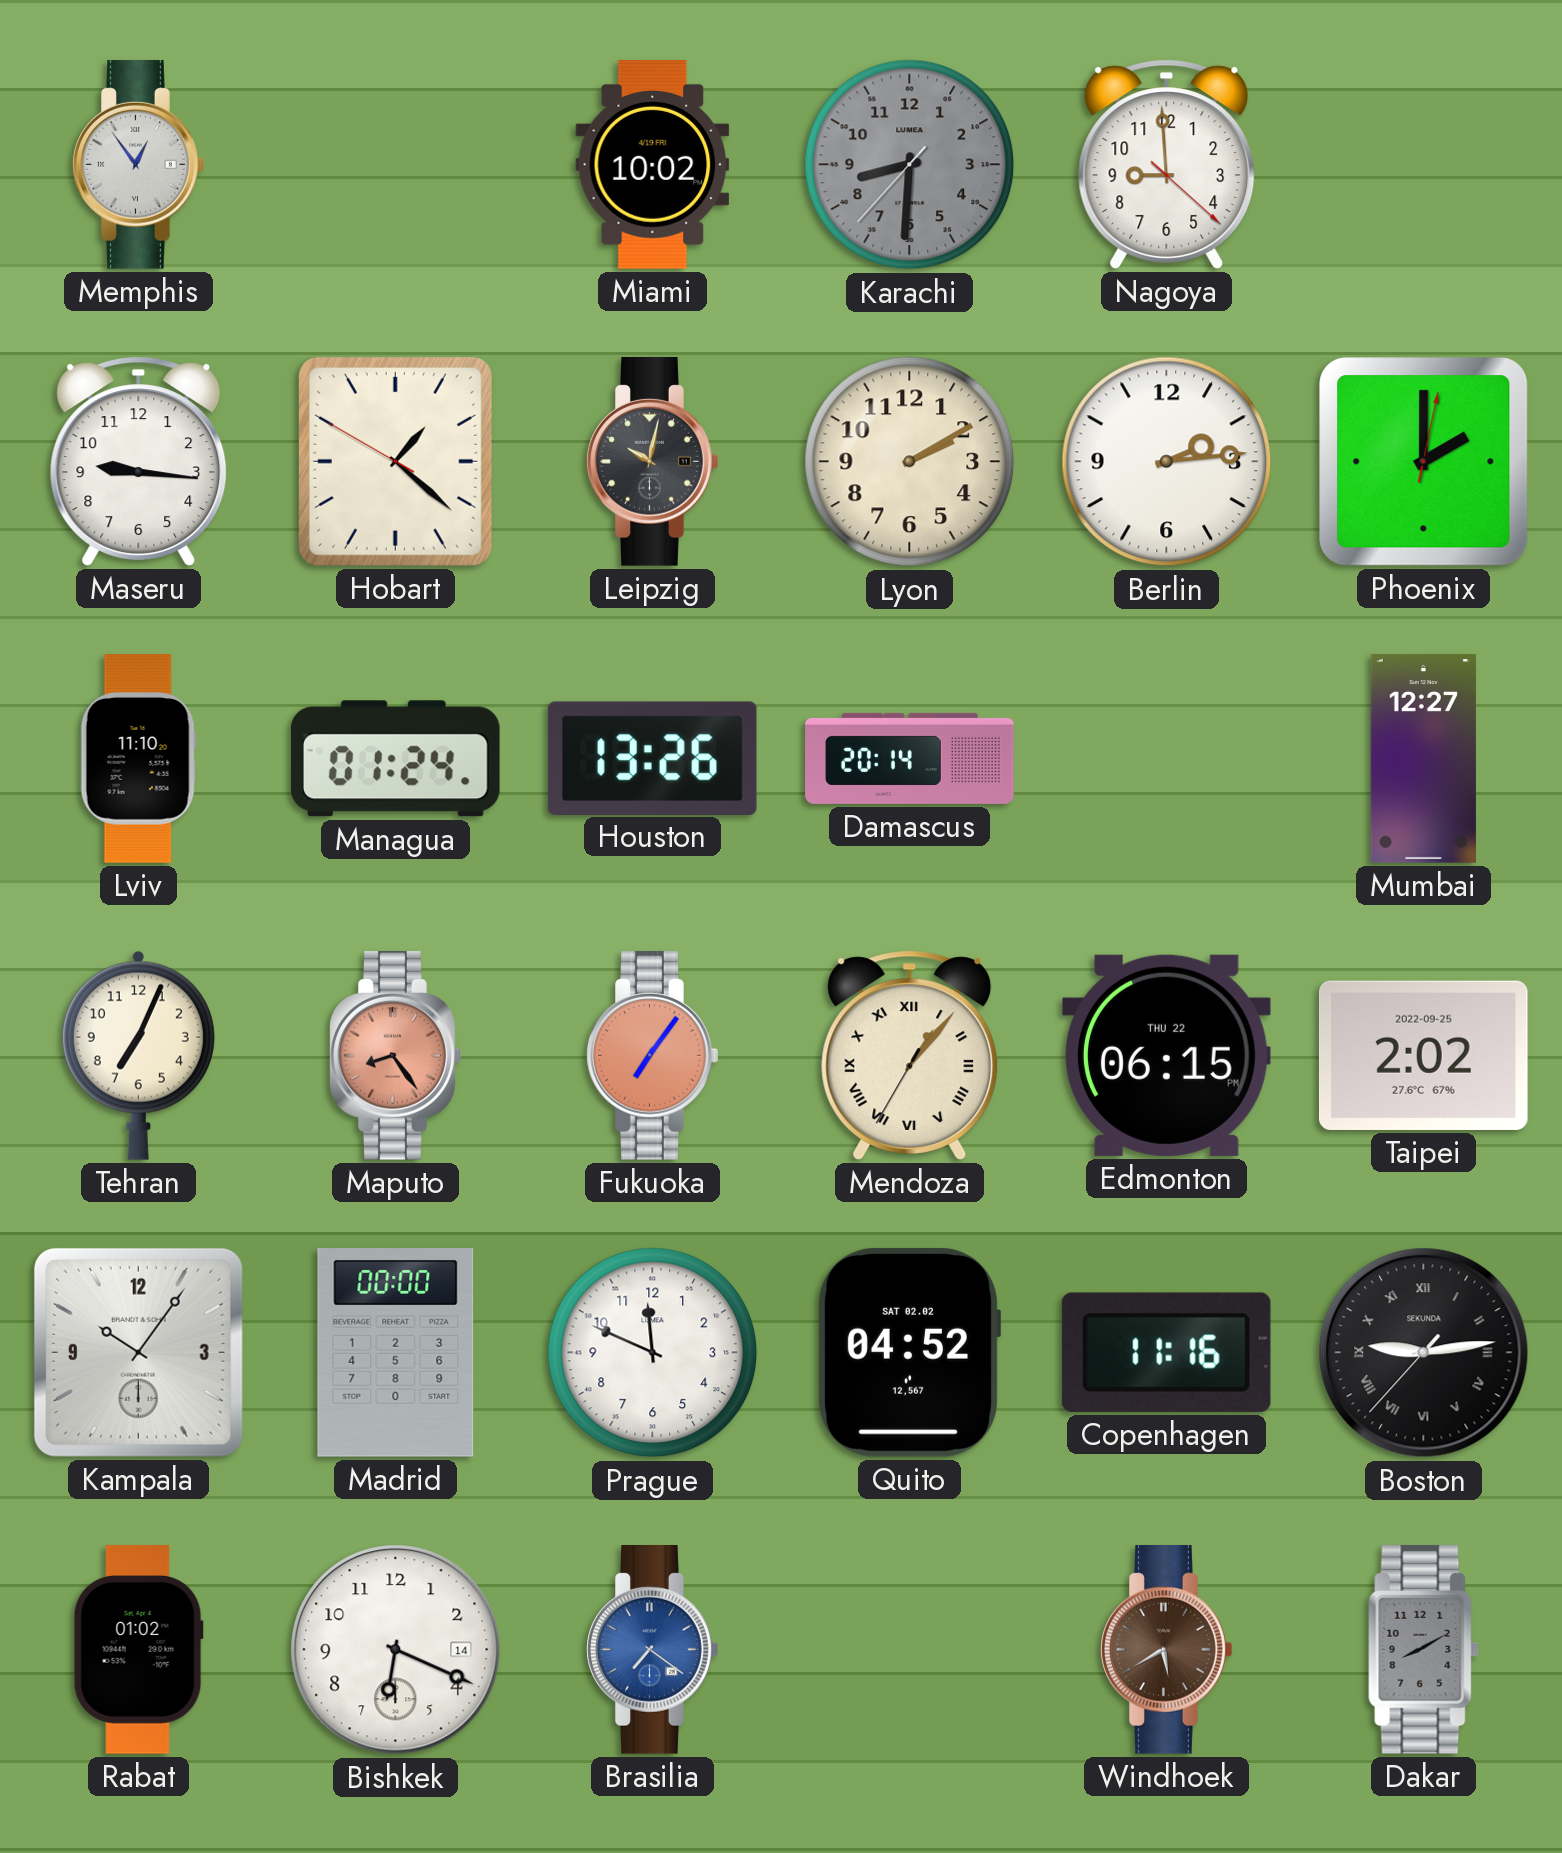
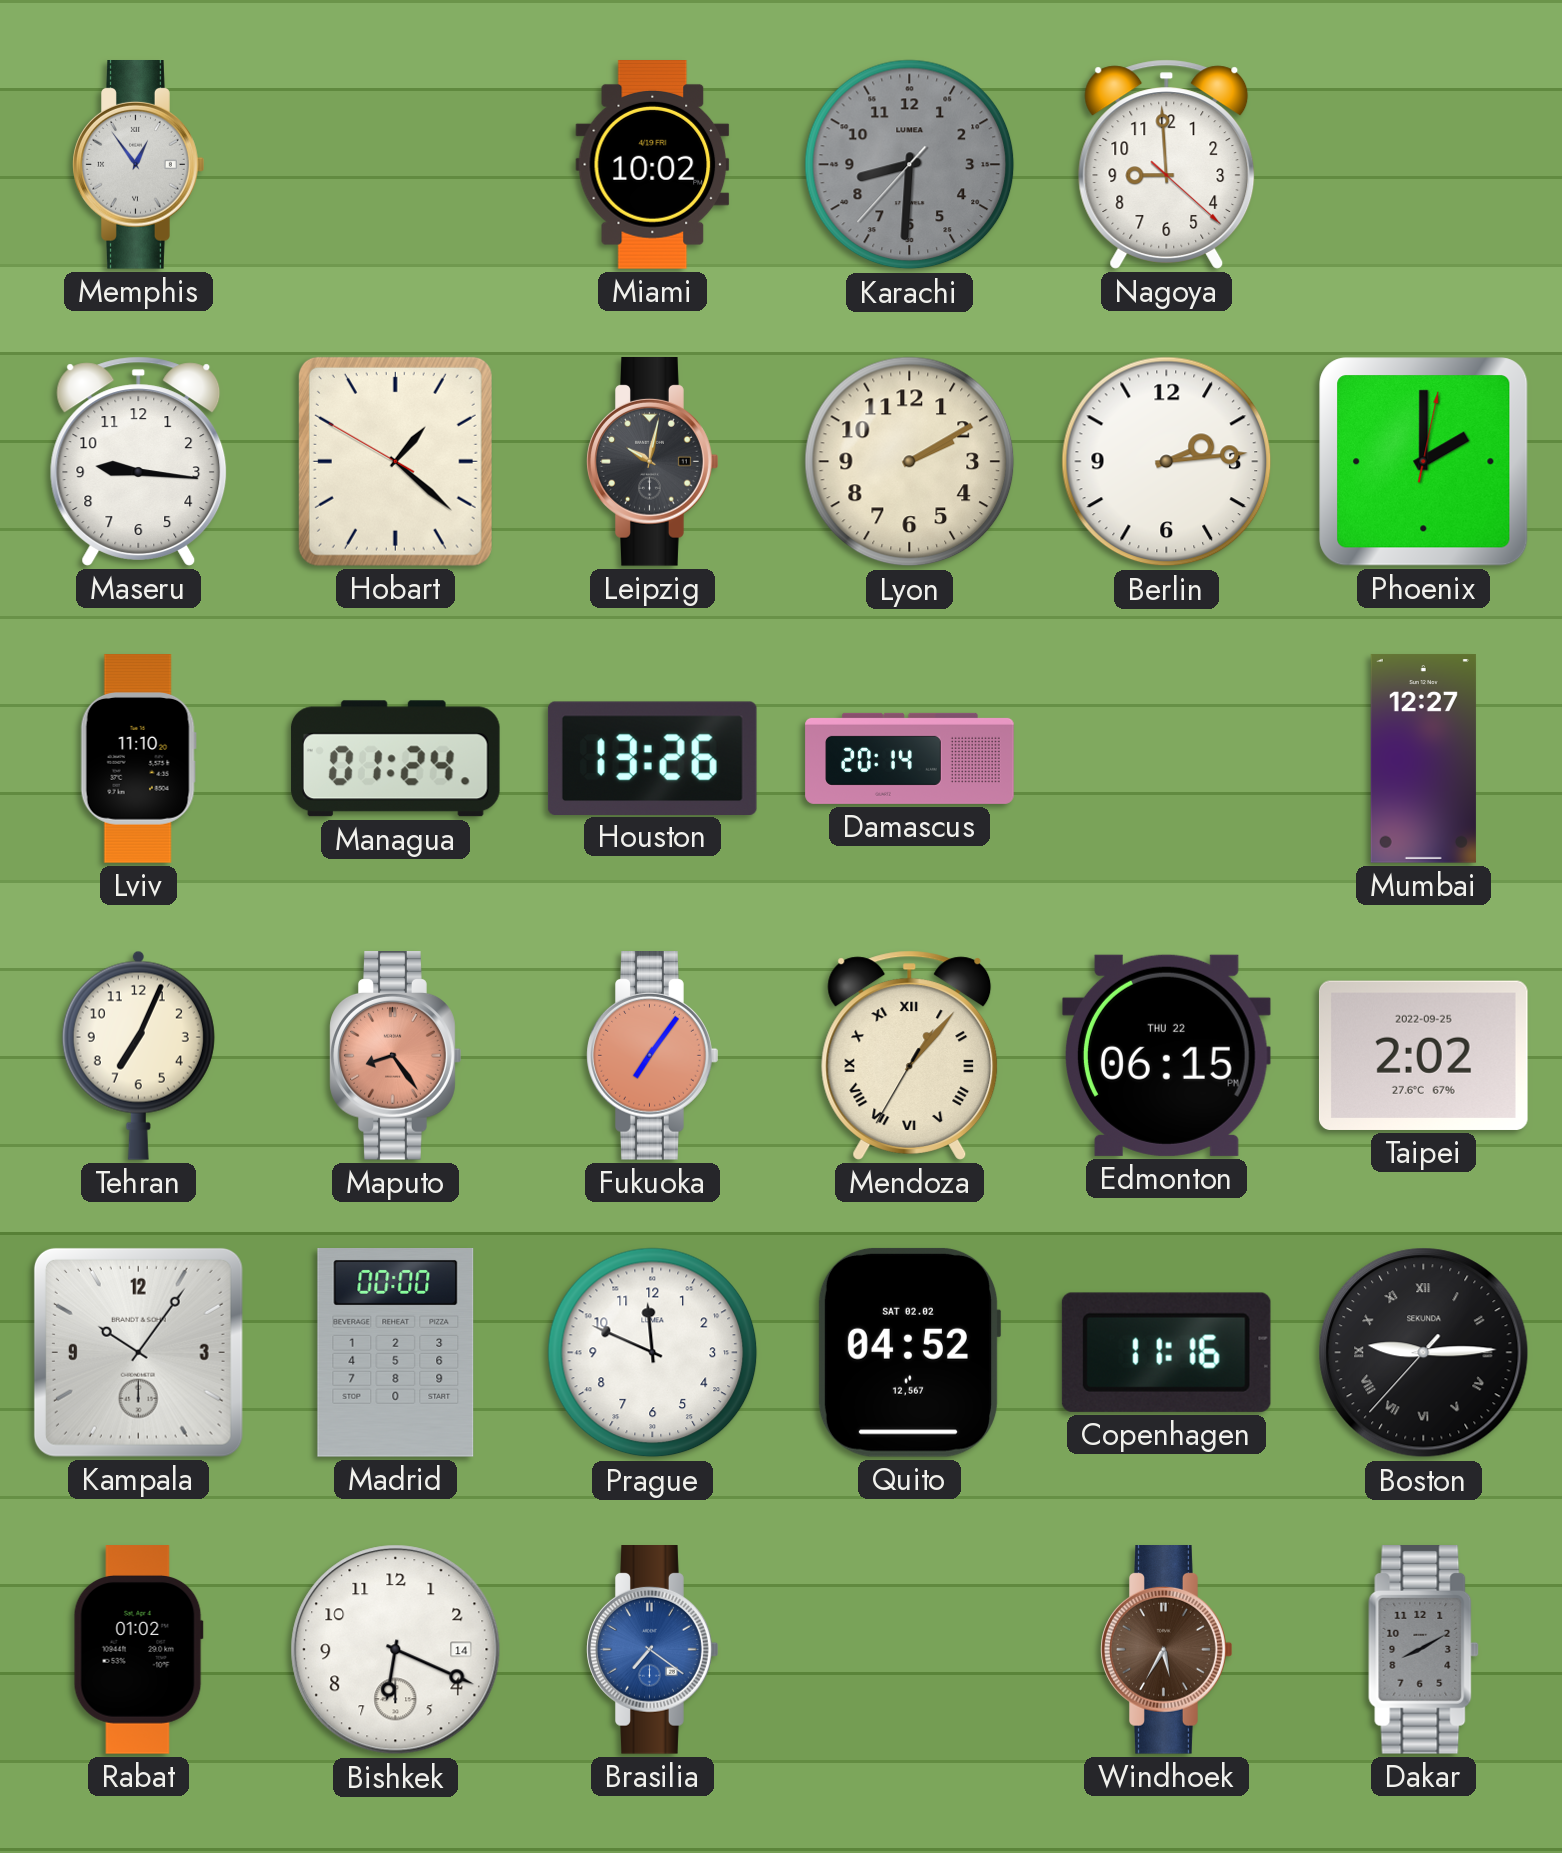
Boston: 9:13 -> 9:14 (1424, 1353)
Windhoek: 5:40 -> 5:35 (1167, 1650)
